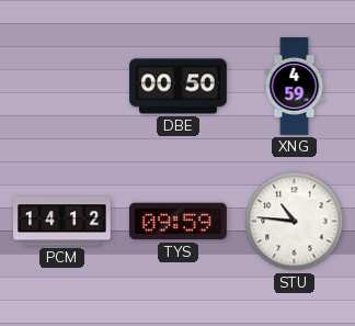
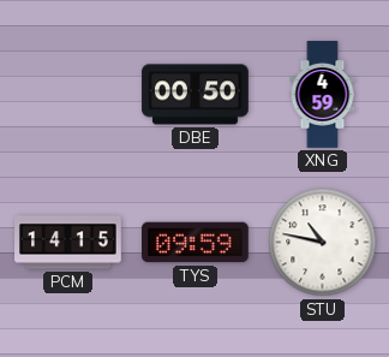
PCM: 14:12 -> 14:15 (68, 243)
STU: 10:46 -> 10:47 (323, 243)
